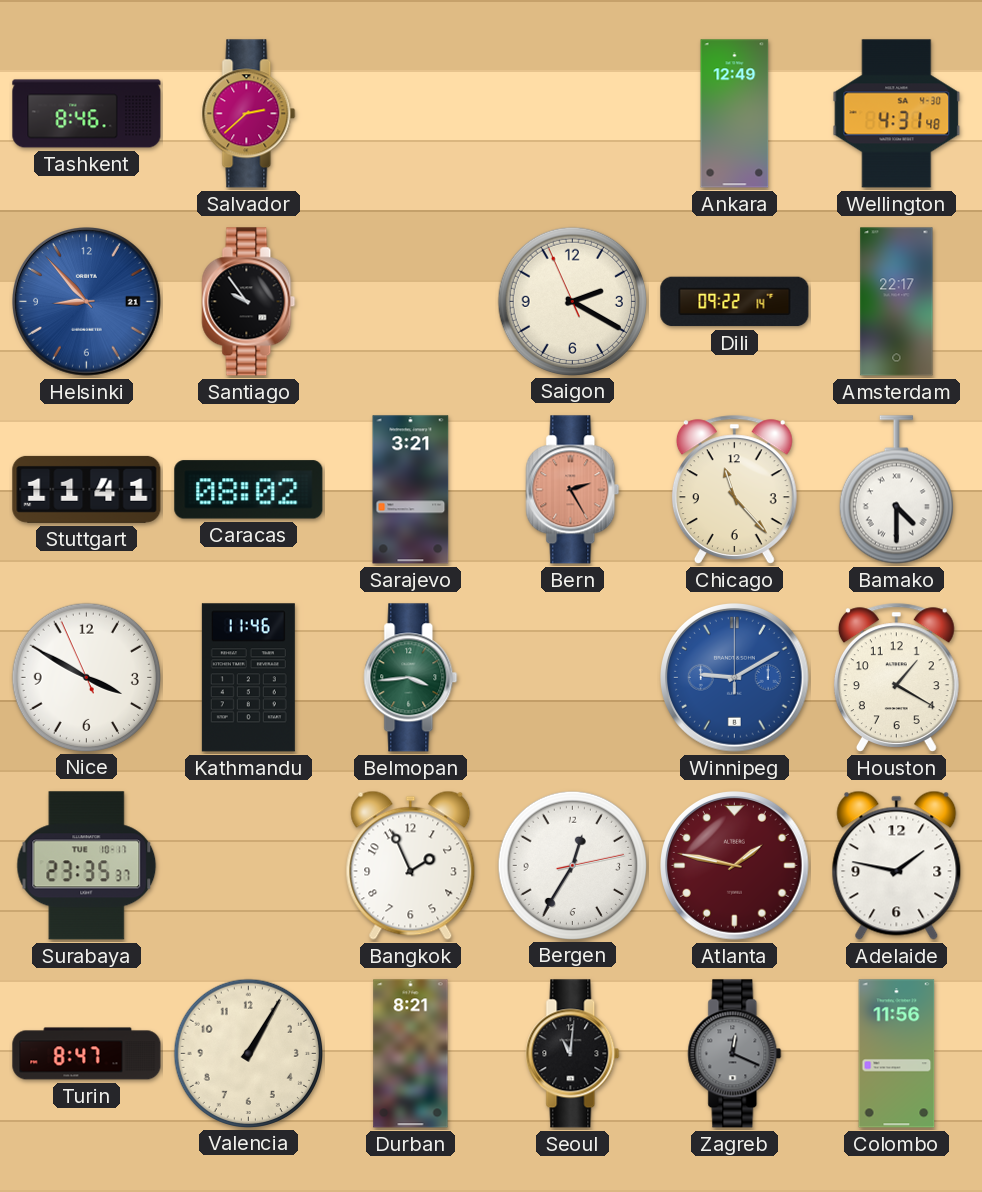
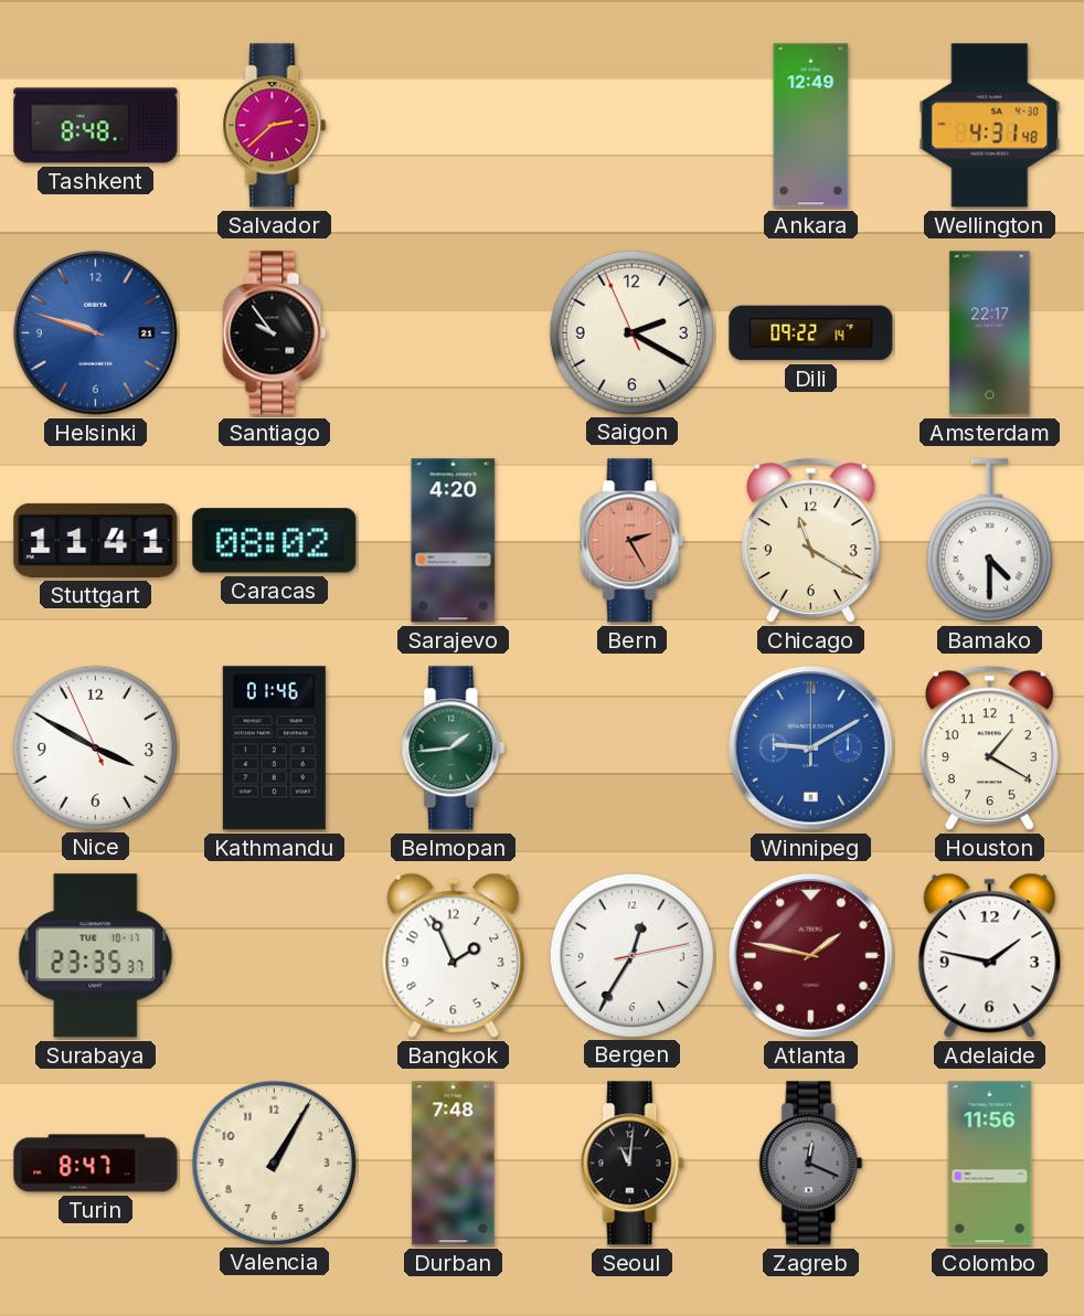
Tashkent: 8:46 -> 8:48 (96, 126)
Helsinki: 8:53 -> 9:48 (96, 333)
Sarajevo: 3:21 -> 4:20 (454, 541)
Chicago: 11:23 -> 11:20 (810, 540)
Kathmandu: 11:46 -> 01:46 (274, 749)
Belmopan: 3:44 -> 1:44 (454, 749)
Durban: 8:21 -> 7:48 (454, 1164)
